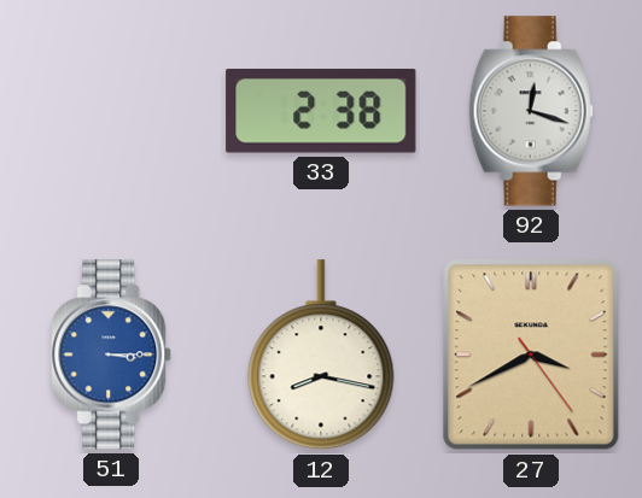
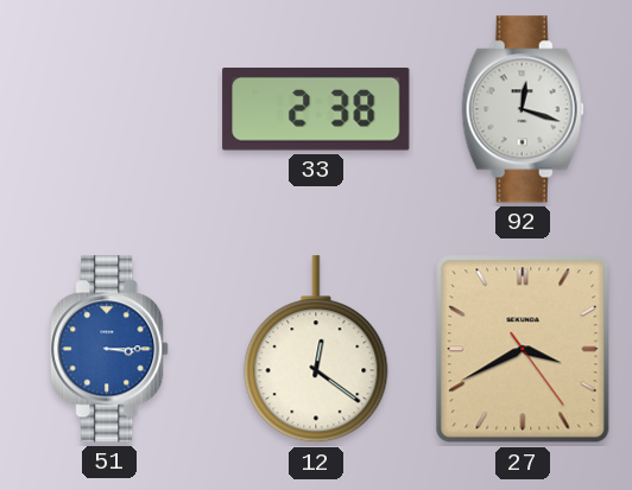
12: 8:17 -> 12:21 (316, 350)
